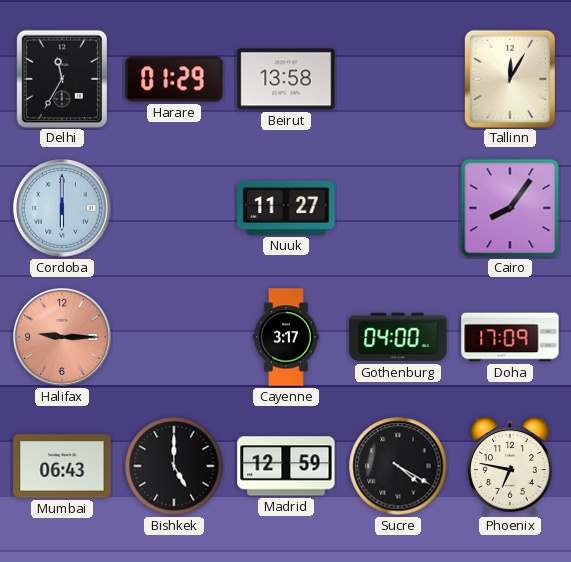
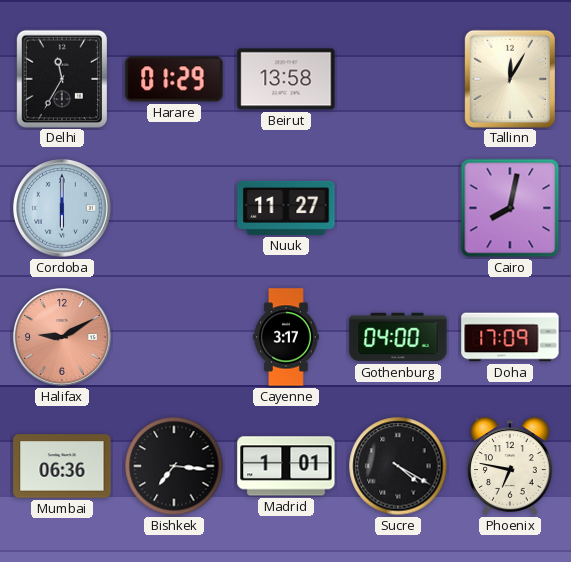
Cairo: 8:06 -> 8:02 (510, 208)
Halifax: 9:15 -> 9:10 (62, 337)
Mumbai: 06:43 -> 06:36 (62, 466)
Bishkek: 5:00 -> 7:16 (174, 466)
Madrid: 12:59 -> 1:01 (286, 466)
